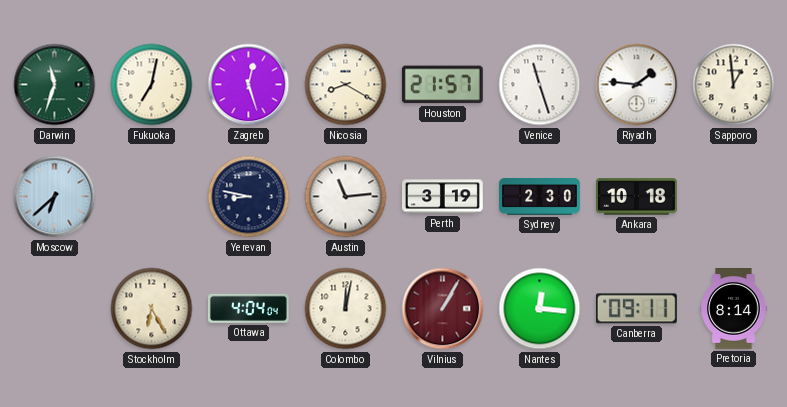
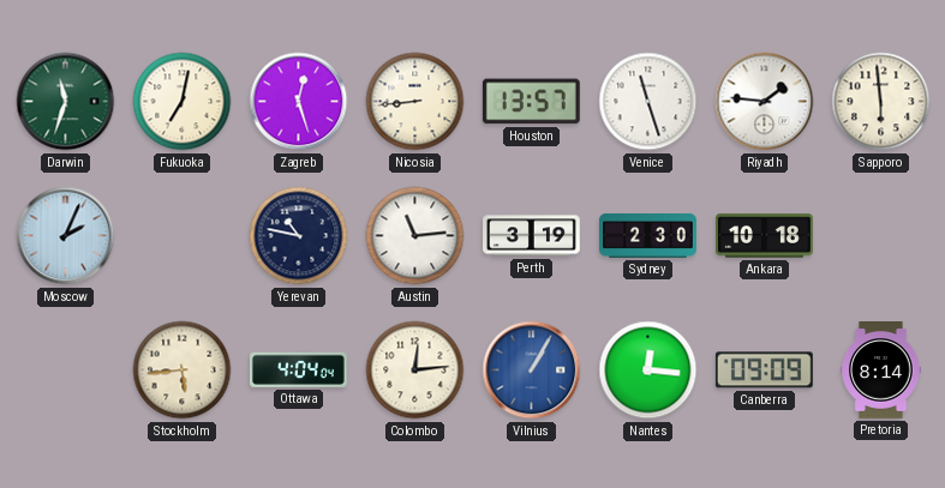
Nicosia: 8:20 -> 8:44 (415, 102)
Houston: 21:57 -> 13:57 (531, 102)
Sapporo: 12:59 -> 5:59 (881, 102)
Moscow: 6:38 -> 2:04 (66, 236)
Yerevan: 8:47 -> 10:47 (299, 236)
Stockholm: 6:25 -> 5:44 (183, 370)
Colombo: 12:02 -> 12:14 (415, 370)
Vilnius dial: burgundy -> blue (532, 370)
Canberra: 09:11 -> 09:09 (764, 370)
